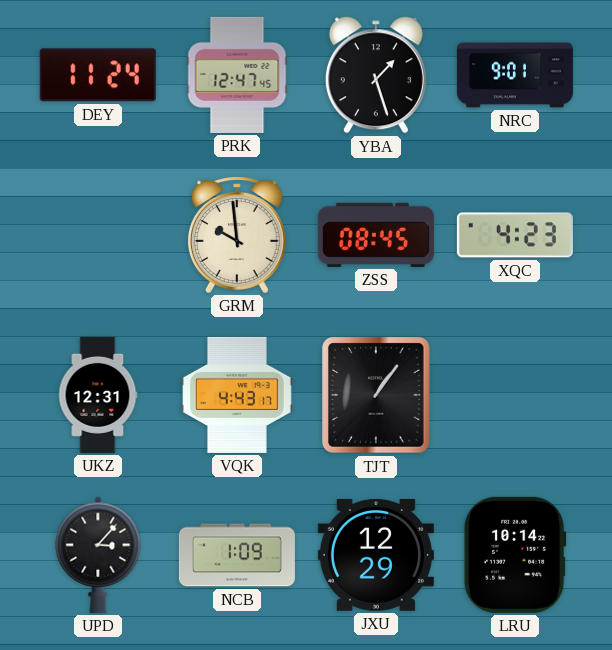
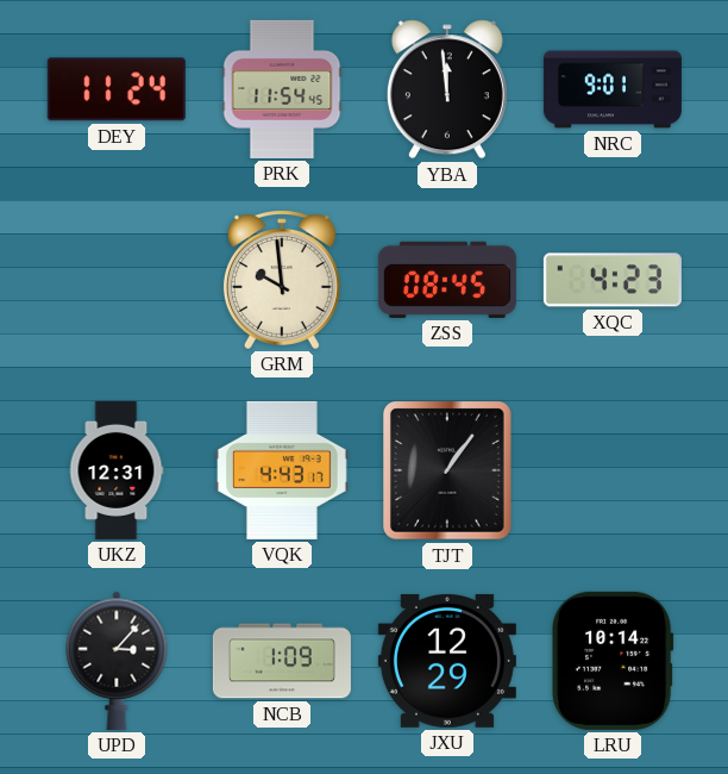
PRK: 12:47 -> 11:54 (282, 89)
YBA: 1:27 -> 11:59 (447, 89)
